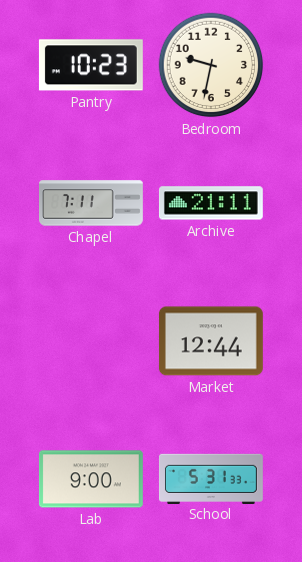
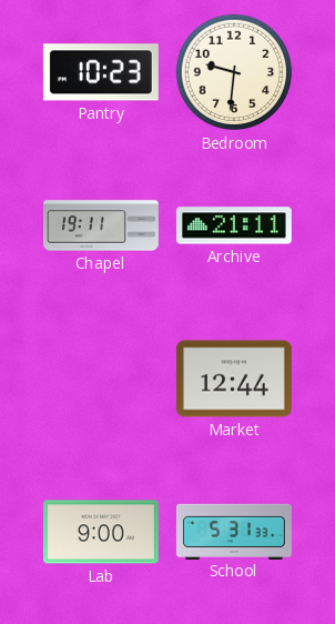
Bedroom: 9:32 -> 9:31 (234, 72)
Chapel: 7:11 -> 19:11 (102, 225)
